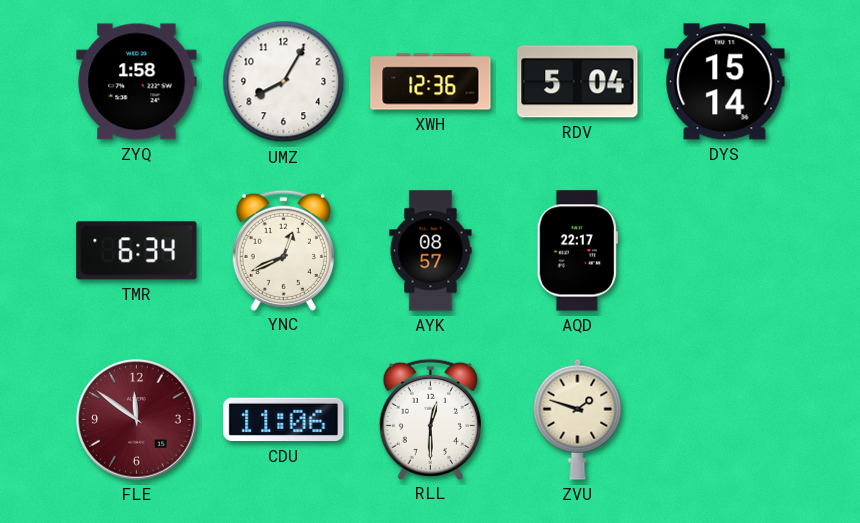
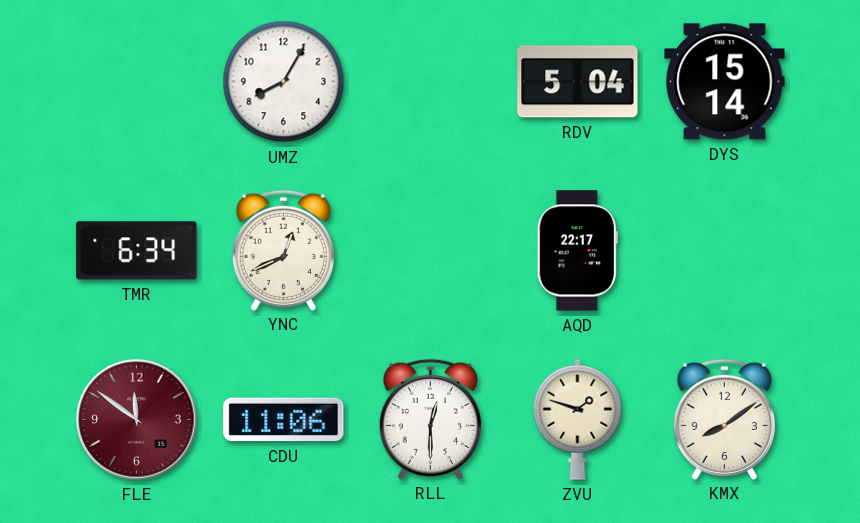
ZYQ: 1:58 -> none (137, 82)
XWH: 12:36 -> none (431, 82)
AYK: 08:57 -> none (431, 251)
KMX: none -> 8:09 (724, 419)
